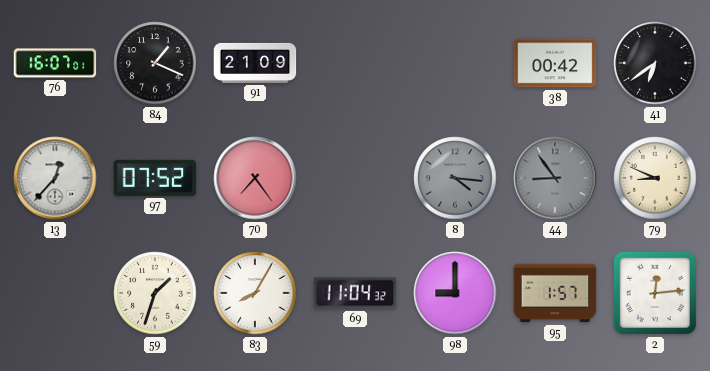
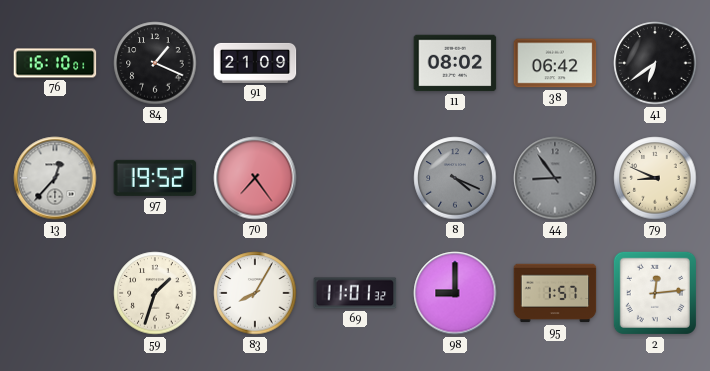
76: 16:07 -> 16:10 (55, 63)
11: none -> 08:02 (455, 63)
38: 00:42 -> 06:42 (555, 63)
97: 07:52 -> 19:52 (155, 178)
8: 4:16 -> 4:19 (455, 178)
69: 11:04 -> 11:01 (355, 293)
